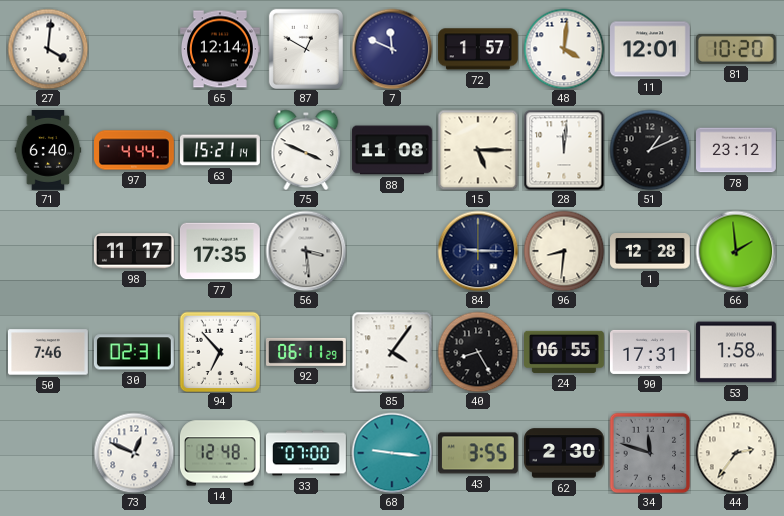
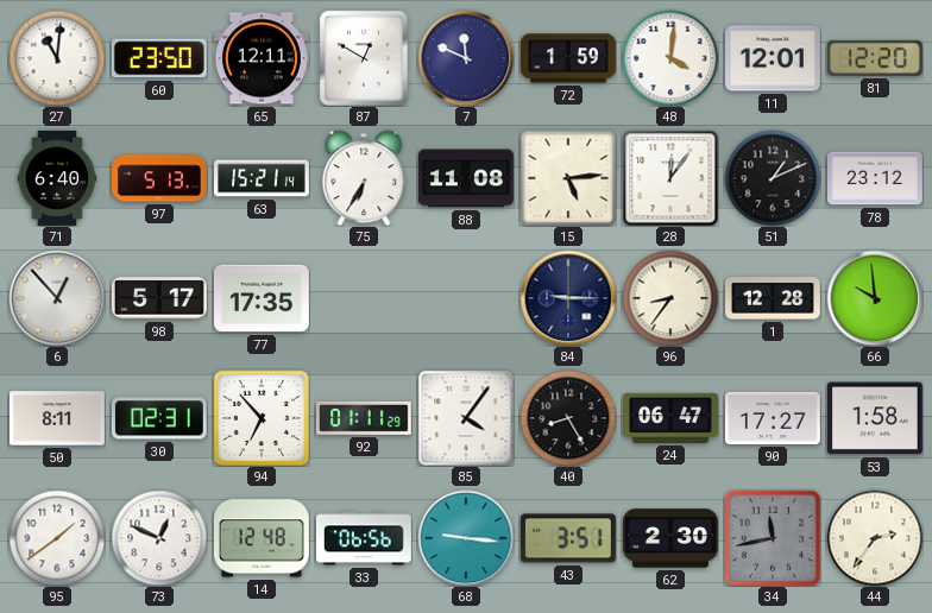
27: 4:01 -> 11:01 (57, 58)
60: none -> 23:50 (159, 58)
65: 12:14 -> 12:11 (263, 58)
72: 1:57 -> 1:59 (568, 58)
81: 10:20 -> 12:20 (875, 58)
97: 4:44 -> 5:13 (160, 178)
75: 3:49 -> 6:35 (364, 178)
15: 5:15 -> 5:14 (568, 178)
28: 12:01 -> 12:06 (670, 178)
6: none -> 12:53 (57, 298)
98: 11:17 -> 5:17 (160, 298)
56: 3:29 -> none (306, 251)
96: 8:31 -> 8:36 (670, 298)
66: 1:59 -> 9:59 (875, 298)
50: 7:46 -> 8:11 (57, 418)
92: 06:11 -> 01:11 (365, 418)
24: 06:55 -> 06:47 (672, 418)
90: 17:31 -> 17:27 (774, 418)
95: none -> 1:39 (57, 538)
33: 07:00 -> 06:56 (365, 538)
43: 3:55 -> 3:51 (568, 538)
34: 11:48 -> 11:43 (773, 538)
